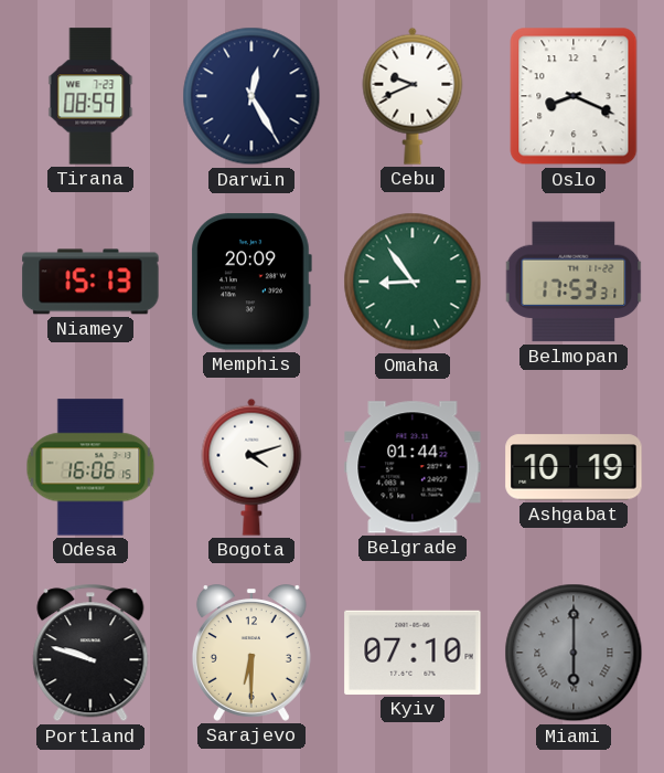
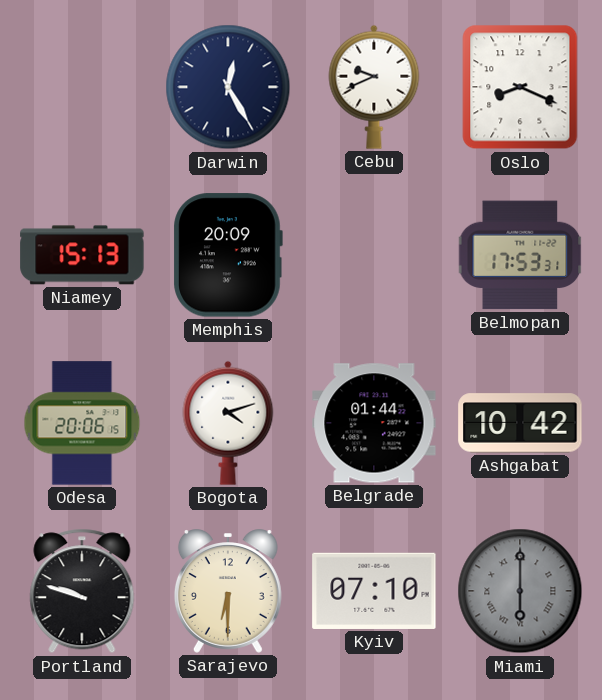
Tirana: 08:59 -> none (90, 96)
Omaha: 8:54 -> none (413, 282)
Odesa: 16:06 -> 20:06 (82, 423)
Ashgabat: 10:19 -> 10:42 (520, 423)
